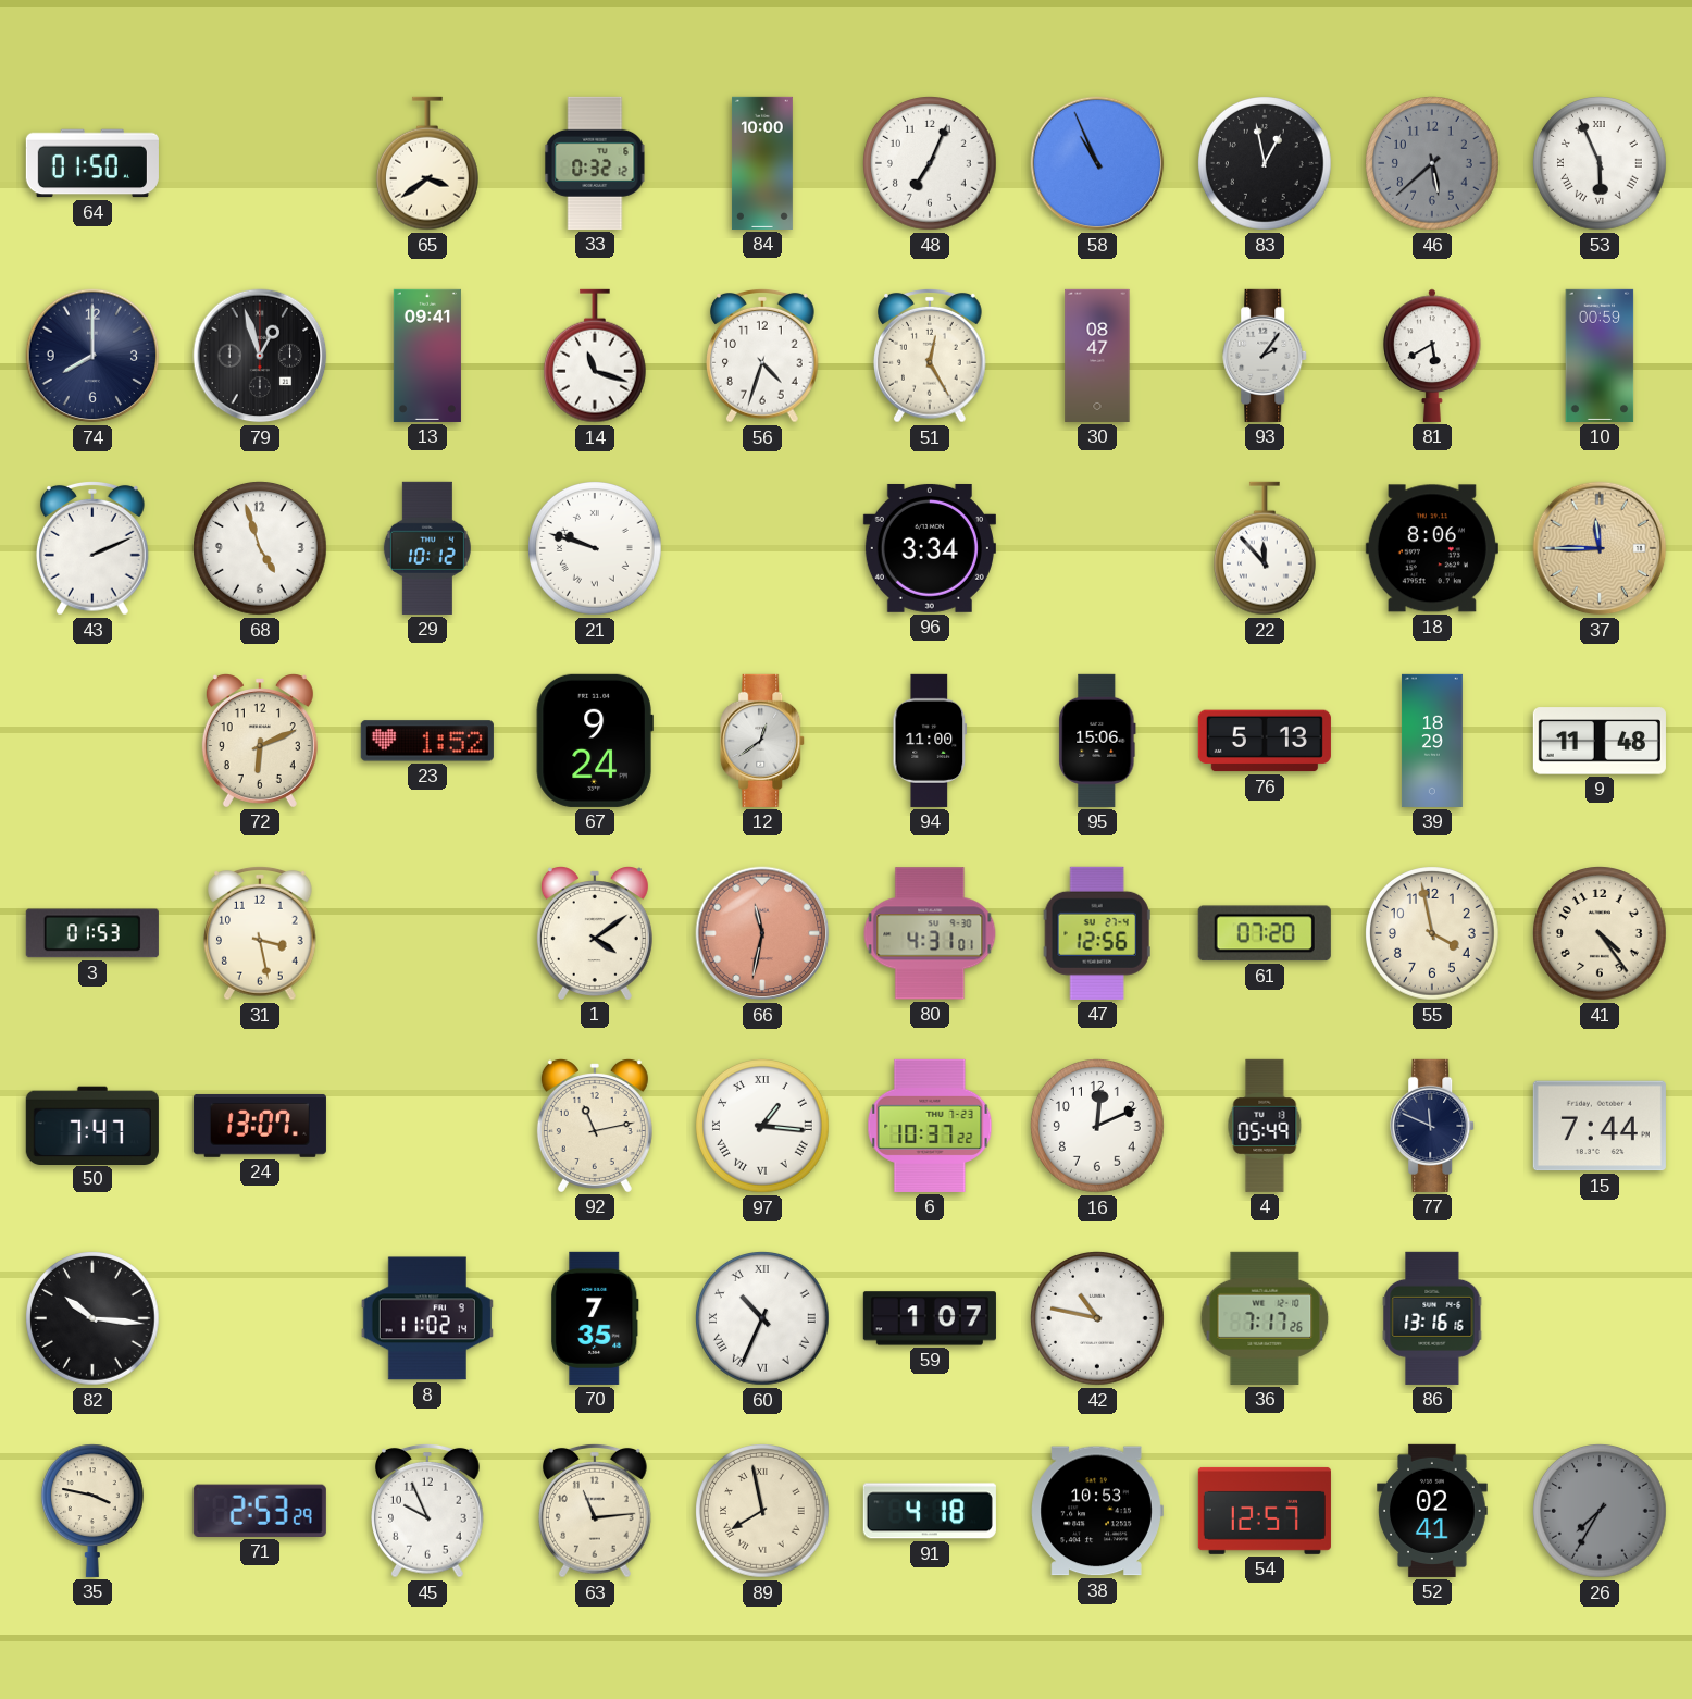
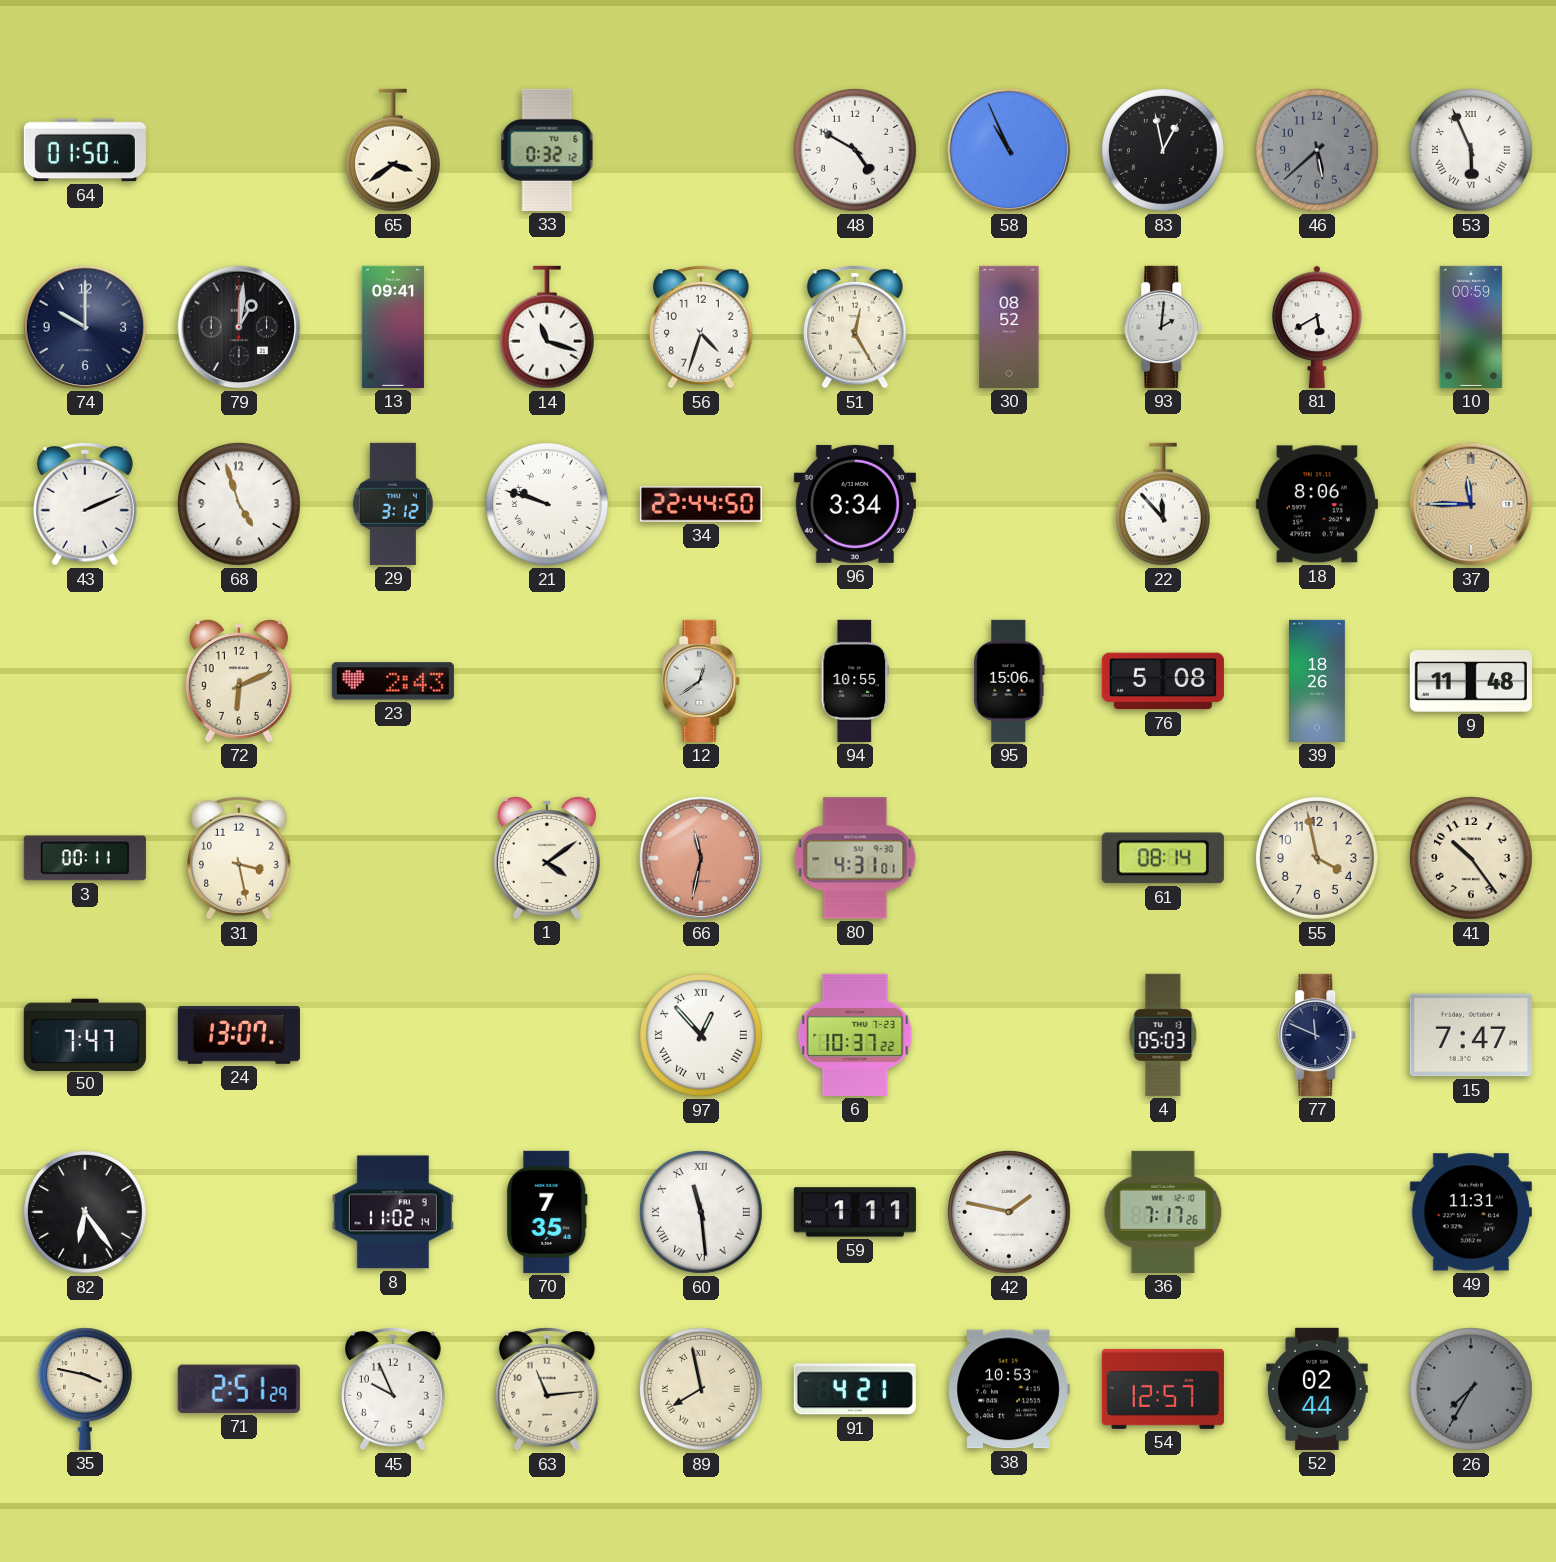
84: 10:00 -> none (762, 163)
48: 7:04 -> 4:50 (856, 151)
74: 8:00 -> 10:00 (85, 327)
79: 12:57 -> 1:01 (239, 327)
30: 08:47 -> 08:52 (1009, 327)
93: 2:06 -> 2:01 (1164, 327)
29: 10:12 -> 3:12 (393, 504)
34: none -> 22:44 (701, 504)
23: 1:52 -> 2:43 (393, 681)
67: 9:24 -> none (595, 741)
94: 11:00 -> 10:55 (855, 681)
76: 5:13 -> 5:08 (1163, 681)
39: 18:29 -> 18:26 (1317, 681)
3: 01:53 -> 00:11 (85, 858)
47: 12:56 -> none (1097, 933)
61: 07:20 -> 08:14 (1163, 858)
41: 4:24 -> 10:24 (1472, 859)
92: 11:13 -> none (595, 1126)
97: 1:16 -> 12:53 (702, 1036)
16: 12:11 -> none (1098, 1127)
4: 05:49 -> 05:03 (1163, 1035)
15: 7:44 -> 7:47 (1471, 1035)
82: 10:16 -> 6:24 (86, 1213)
60: 10:34 -> 11:29 (702, 1213)
59: 1:07 -> 1:11 (855, 1212)
42: 10:47 -> 1:47 (1010, 1213)
86: 13:16 -> none (1432, 1318)
49: none -> 11:31 (1471, 1212)
71: 2:53 -> 2:51 (239, 1389)
91: 4:18 -> 4:21 (855, 1389)
52: 02:41 -> 02:44 (1317, 1389)
